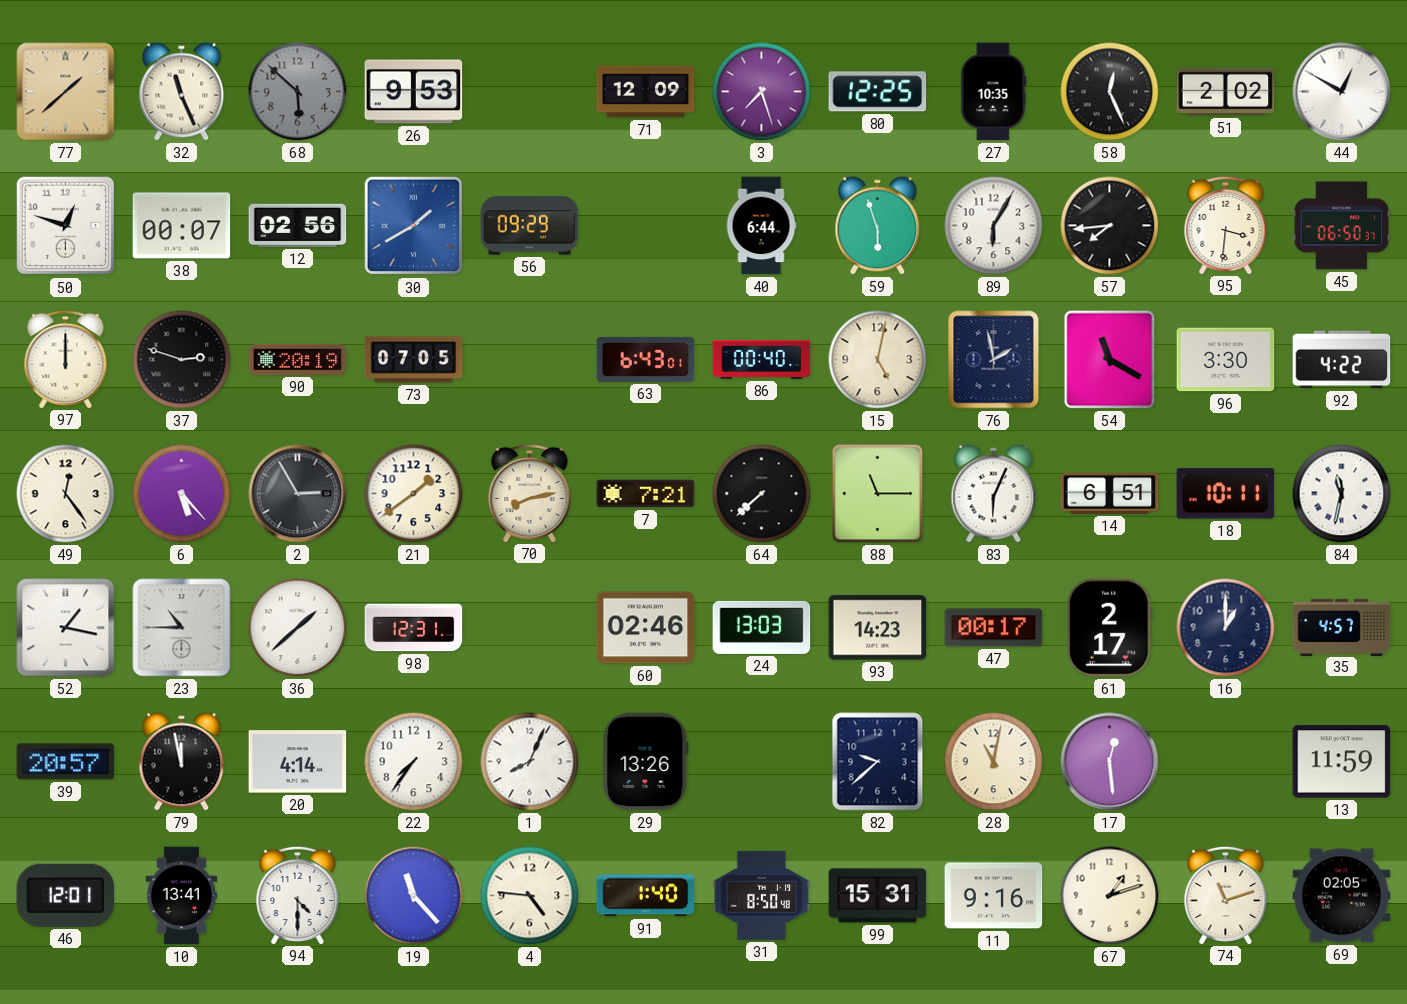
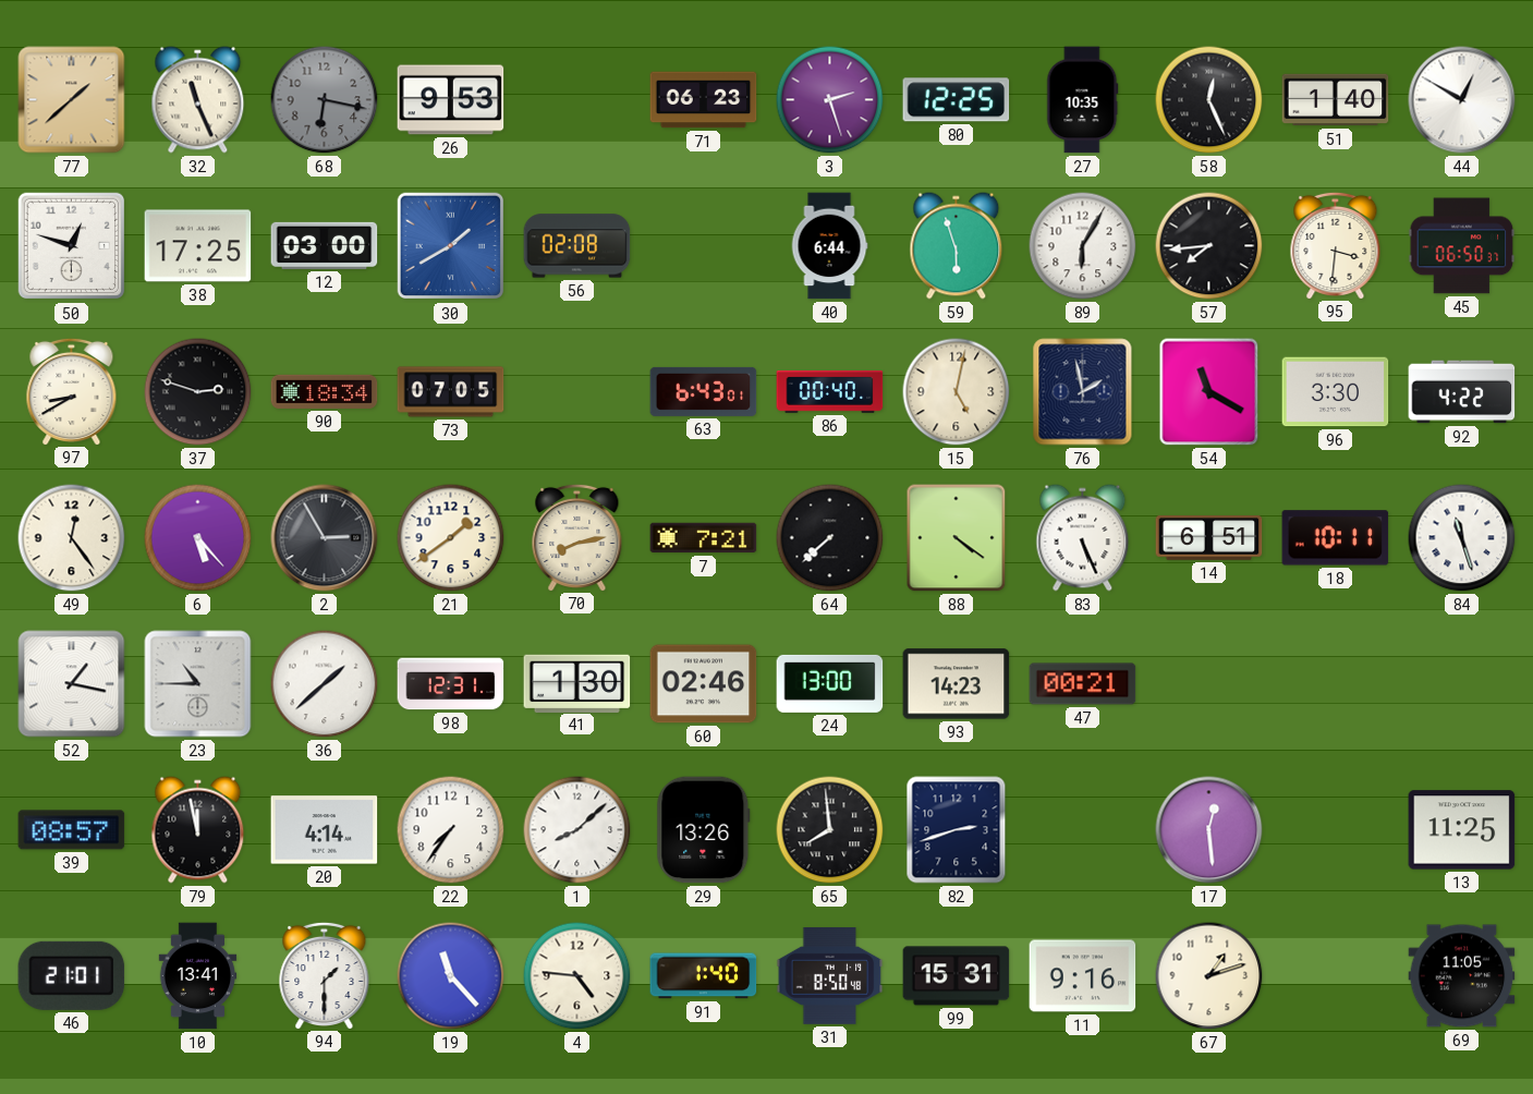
68: 5:52 -> 6:17 (325, 100)
71: 12:09 -> 06:23 (704, 100)
3: 7:27 -> 2:27 (830, 100)
51: 2:02 -> 1:40 (1336, 100)
38: 00:07 -> 17:25 (198, 246)
12: 02:56 -> 03:00 (325, 245)
56: 09:29 -> 02:08 (577, 246)
97: 12:00 -> 8:40 (72, 391)
90: 20:19 -> 18:34 (325, 391)
88: 11:15 -> 4:21 (957, 538)
83: 6:04 -> 5:26 (1083, 538)
84: 11:32 -> 11:27 (1462, 538)
41: none -> 1:30 (577, 683)
24: 13:03 -> 13:00 (830, 683)
47: 00:17 -> 00:21 (1083, 684)
61: 2:17 -> none (1110, 628)
16: 1:00 -> none (1226, 628)
35: 4:57 -> none (1342, 627)
39: 20:57 -> 08:57 (72, 830)
1: 8:04 -> 8:08 (577, 830)
65: none -> 7:59 (830, 830)
82: 9:38 -> 2:42 (957, 830)
28: 11:02 -> none (994, 762)
13: 11:59 -> 11:25 (1462, 830)
46: 12:01 -> 21:01 (72, 975)
94: 4:30 -> 1:30 (325, 975)
74: 11:12 -> none (1226, 895)
69: 02:05 -> 11:05 (1462, 976)
